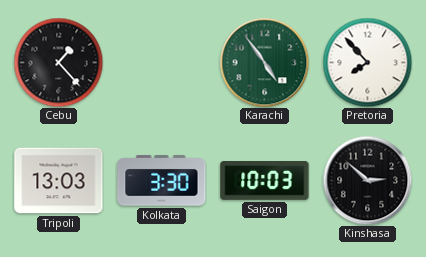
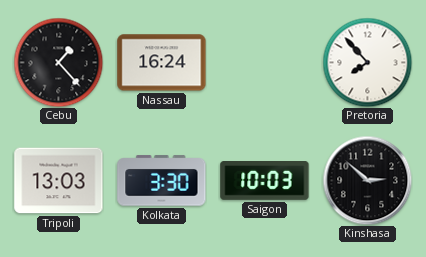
Nassau: none -> 16:24 (162, 63)
Karachi: 4:54 -> none (264, 62)
